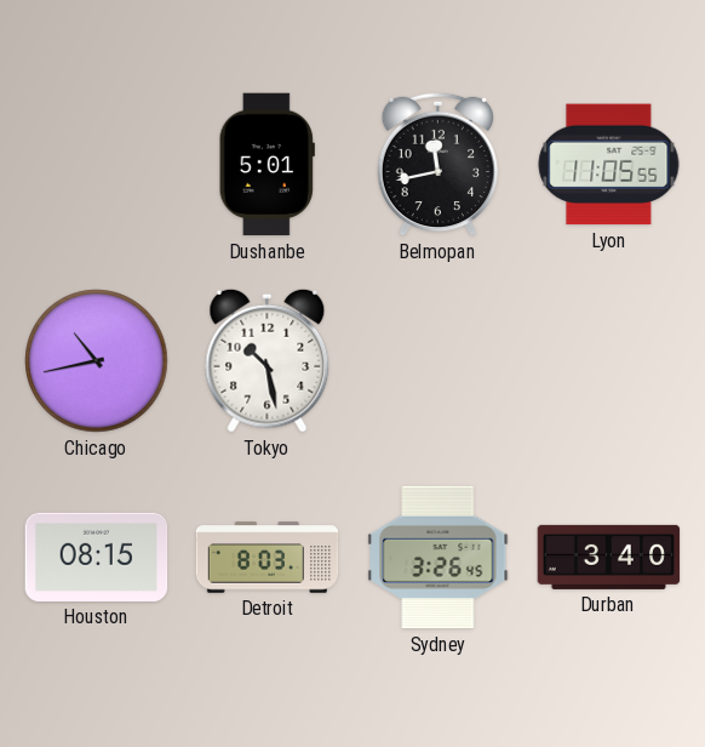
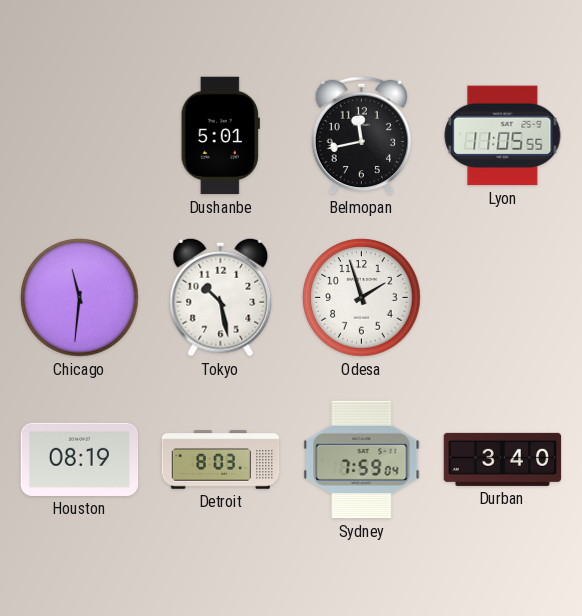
Chicago: 10:43 -> 11:31 (80, 298)
Odesa: none -> 1:57 (362, 298)
Houston: 08:15 -> 08:19 (80, 459)
Sydney: 3:26 -> 7:59 (362, 460)
